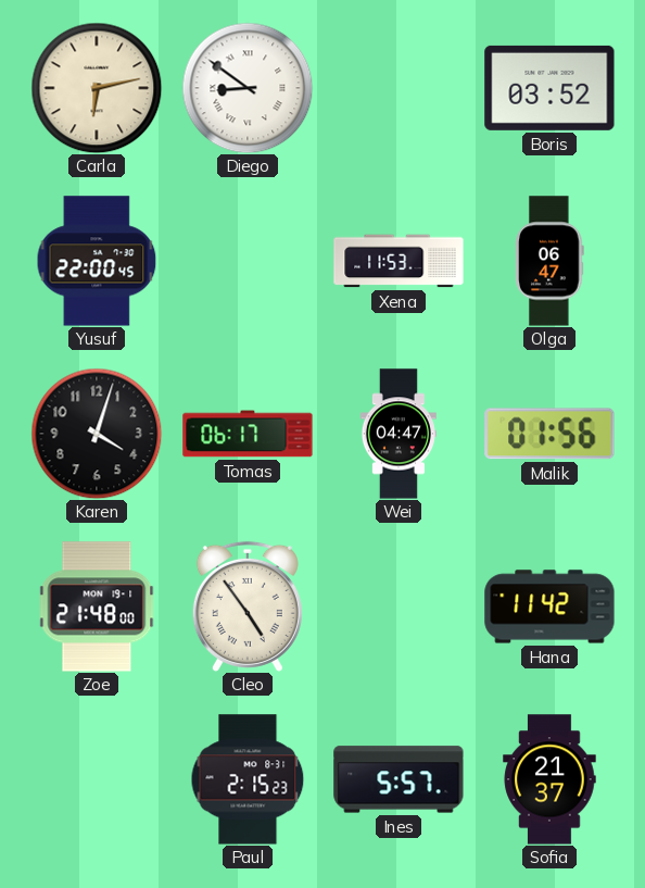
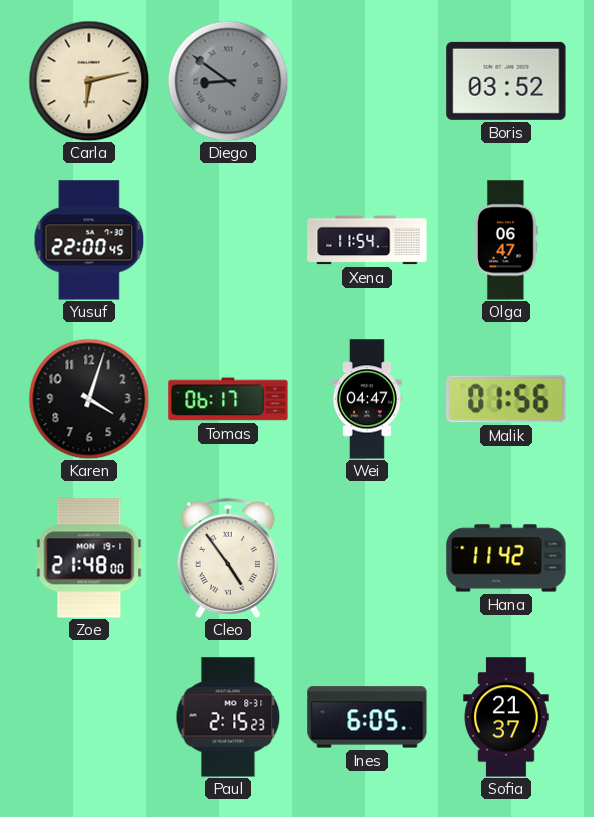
Diego dial: white -> grey (228, 81)
Xena: 11:53 -> 11:54 (367, 240)
Ines: 5:57 -> 6:05 (367, 717)
